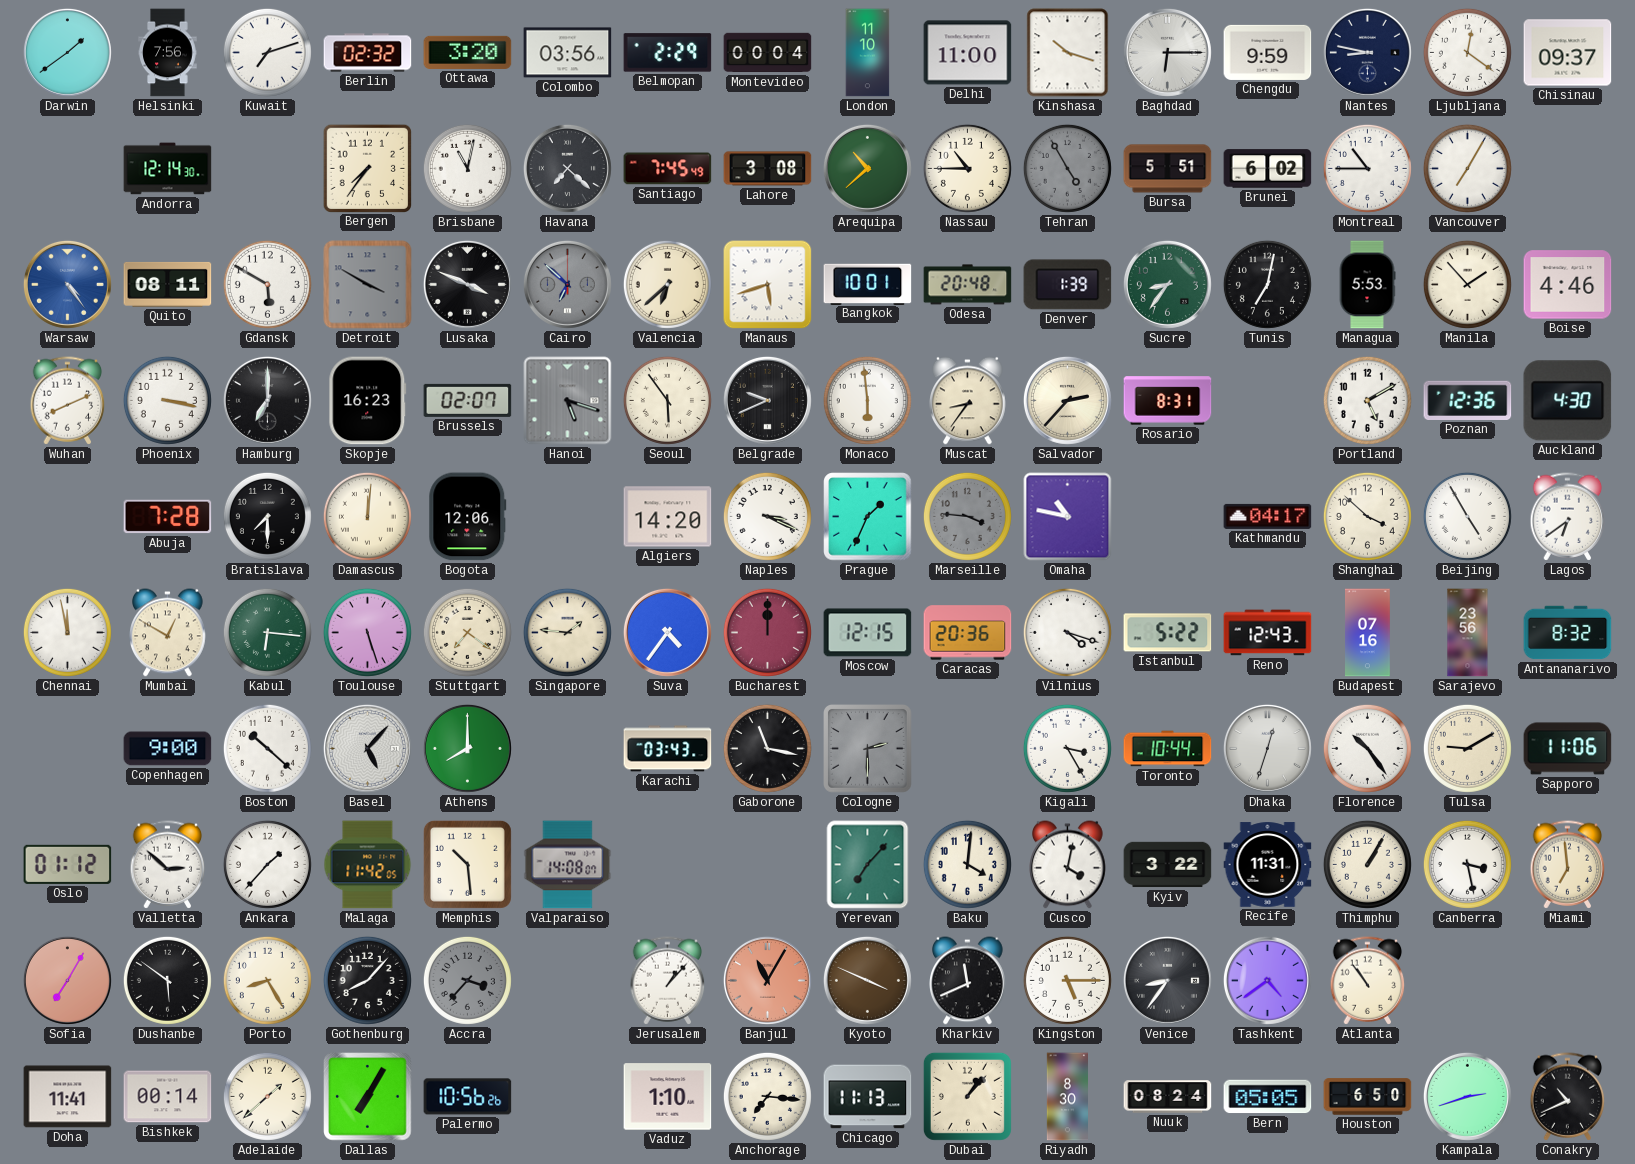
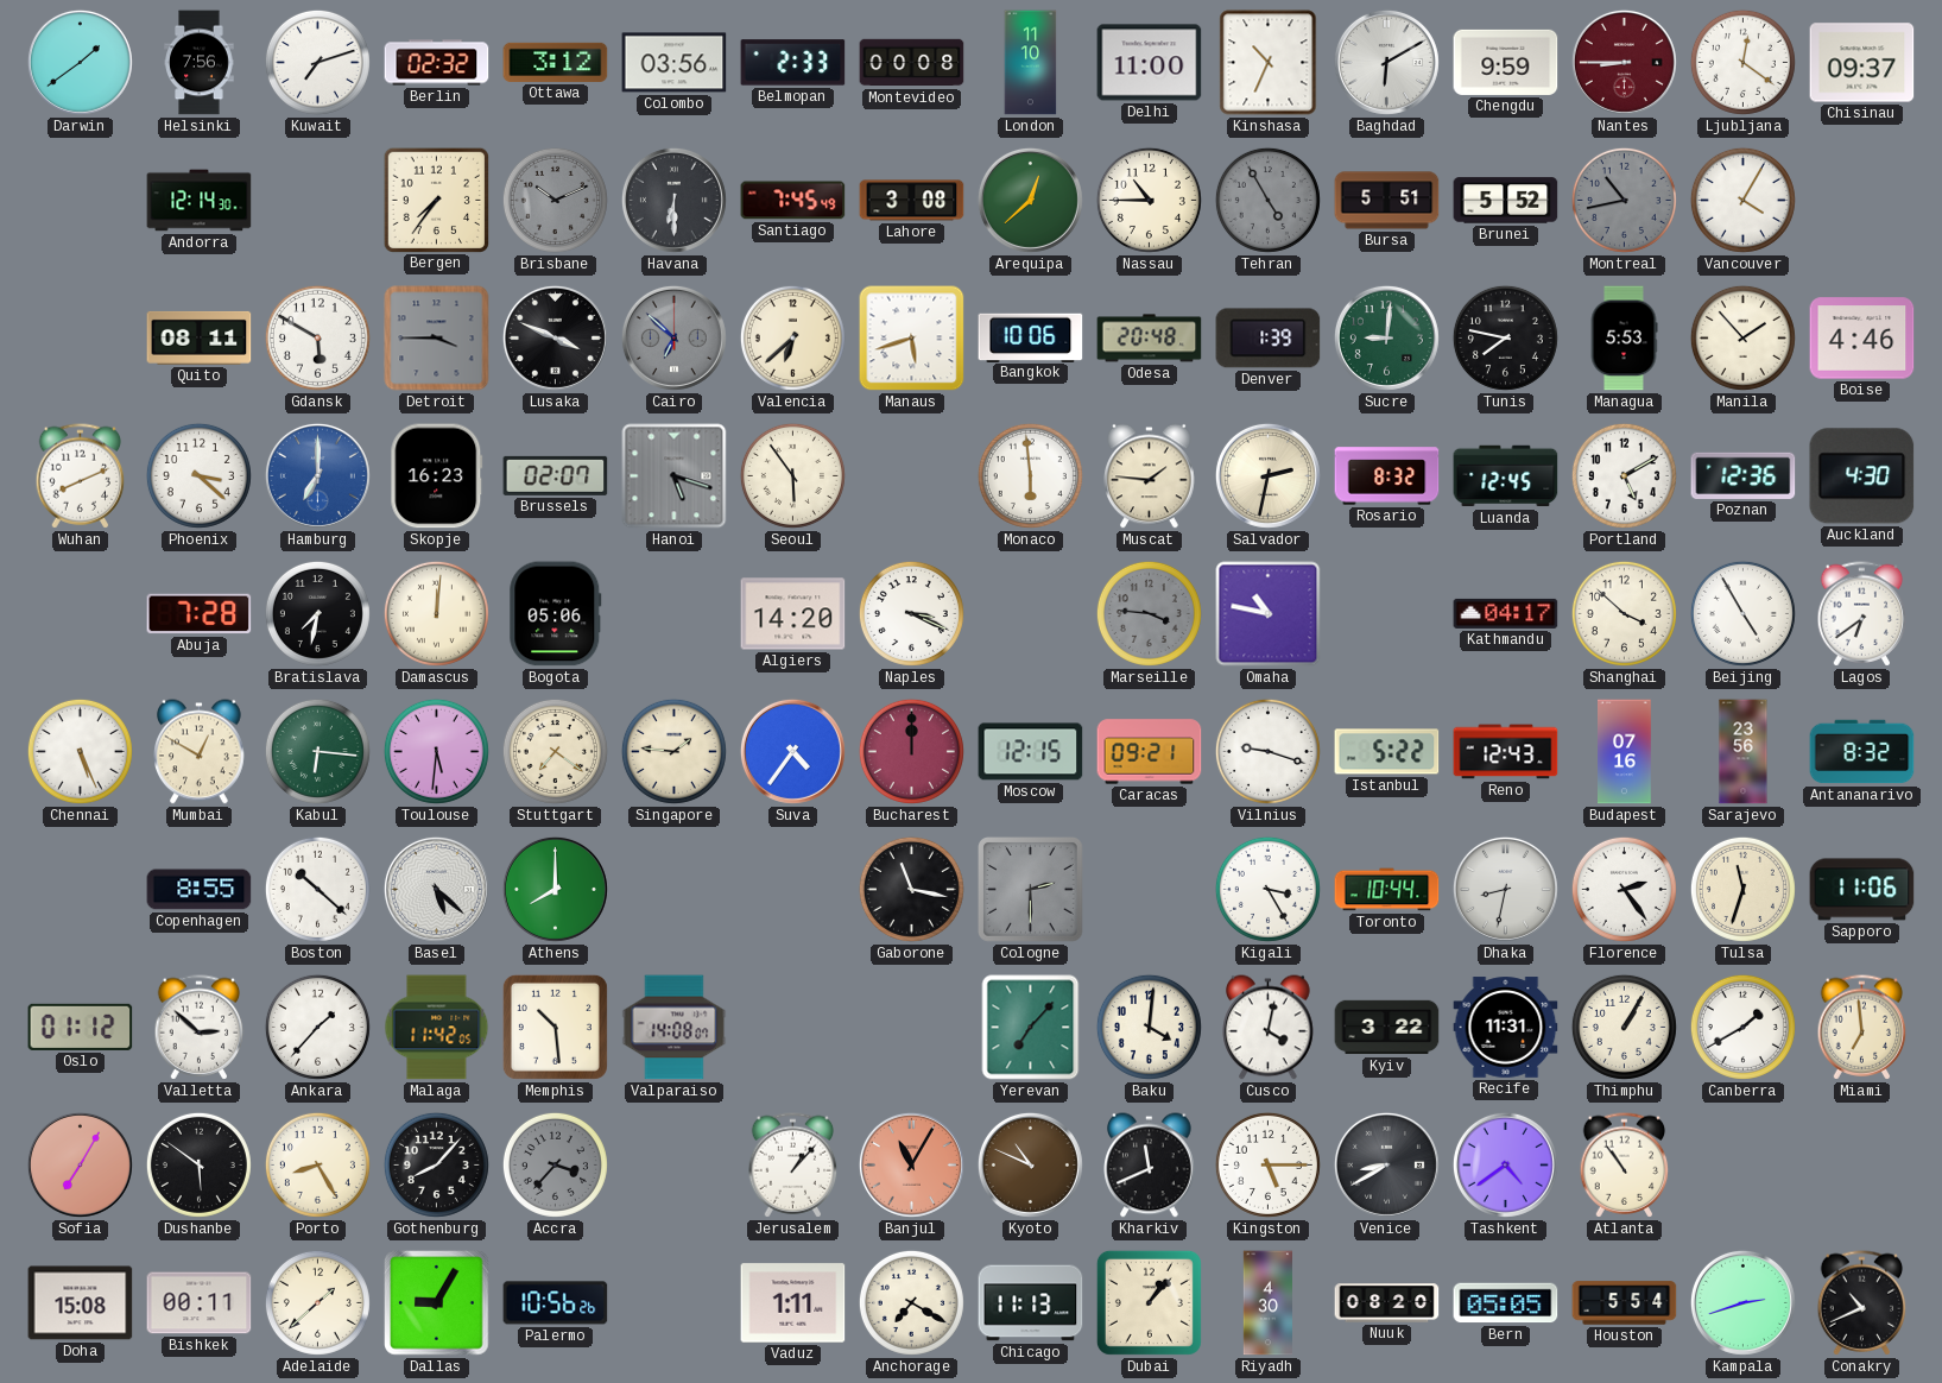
Ottawa: 3:20 -> 3:12 (556, 62)
Belmopan: 2:29 -> 2:33 (793, 63)
Montevideo: 00:04 -> 00:08 (912, 63)
Kinshasa: 10:18 -> 10:34 (1269, 63)
Baghdad: 6:15 -> 6:10 (1386, 62)
Nantes: 8:47 -> 8:45 (1624, 62)
Nantes dial: navy -> burgundy (1624, 62)
Brisbane: 11:02 -> 10:11 (555, 200)
Brisbane dial: white -> grey (555, 200)
Havana: 7:22 -> 6:30 (673, 200)
Arequipa: 10:38 -> 12:38 (1030, 200)
Brunei: 6:02 -> 5:52 (1506, 201)
Montreal: 10:45 -> 10:43 (1624, 200)
Montreal dial: white -> grey (1624, 200)
Vancouver: 7:05 -> 4:05 (1742, 200)
Warsaw: 4:24 -> none (67, 284)
Detroit: 3:50 -> 3:45 (437, 339)
Bangkok: 10:01 -> 10:06 (1031, 337)
Sucre: 8:36 -> 9:01 (1386, 337)
Tunis: 7:02 -> 7:47 (1505, 337)
Phoenix: 3:17 -> 3:22 (198, 475)
Hamburg dial: black -> blue (317, 475)
Belgrade: 9:41 -> none (767, 400)
Muscat: 8:36 -> 1:46 (1150, 476)
Salvador: 2:37 -> 2:32 (1267, 475)
Rosario: 8:31 -> 8:32 (1387, 476)
Luanda: none -> 12:45 (1506, 476)
Bratislava: 7:30 -> 7:32 (317, 613)
Bogota: 12:06 -> 05:06 (556, 614)
Prague: 1:34 -> none (868, 517)
Chennai: 11:58 -> 5:26 (80, 751)
Toulouse: 5:27 -> 5:31 (436, 751)
Caracas: 20:36 -> 09:21 (1150, 752)
Vilnius: 4:18 -> 9:18 (1267, 751)
Copenhagen: 9:00 -> 8:55 (200, 890)
Basel: 5:07 -> 5:22 (436, 889)
Karachi: 03:43 -> none (668, 749)
Dhaka: 12:33 -> 8:32 (1505, 889)
Florence: 10:24 -> 2:24 (1624, 889)
Tulsa: 9:10 -> 11:33 (1742, 889)
Canberra: 3:28 -> 1:40 (1742, 1027)
Kyoto: 3:49 -> 10:49 (1030, 1164)
Venice: 8:36 -> 8:40 (1386, 1164)
Doha: 11:41 -> 15:08 (81, 1303)
Bishkek: 00:14 -> 00:11 (200, 1303)
Dallas: 7:05 -> 9:05 (437, 1303)
Vaduz: 1:10 -> 1:11 (793, 1303)
Anchorage: 7:16 -> 7:20 (911, 1302)
Riyadh: 8:30 -> 4:30 (1269, 1303)
Nuuk: 08:24 -> 08:20 (1387, 1303)
Houston: 6:50 -> 5:54 (1625, 1303)
